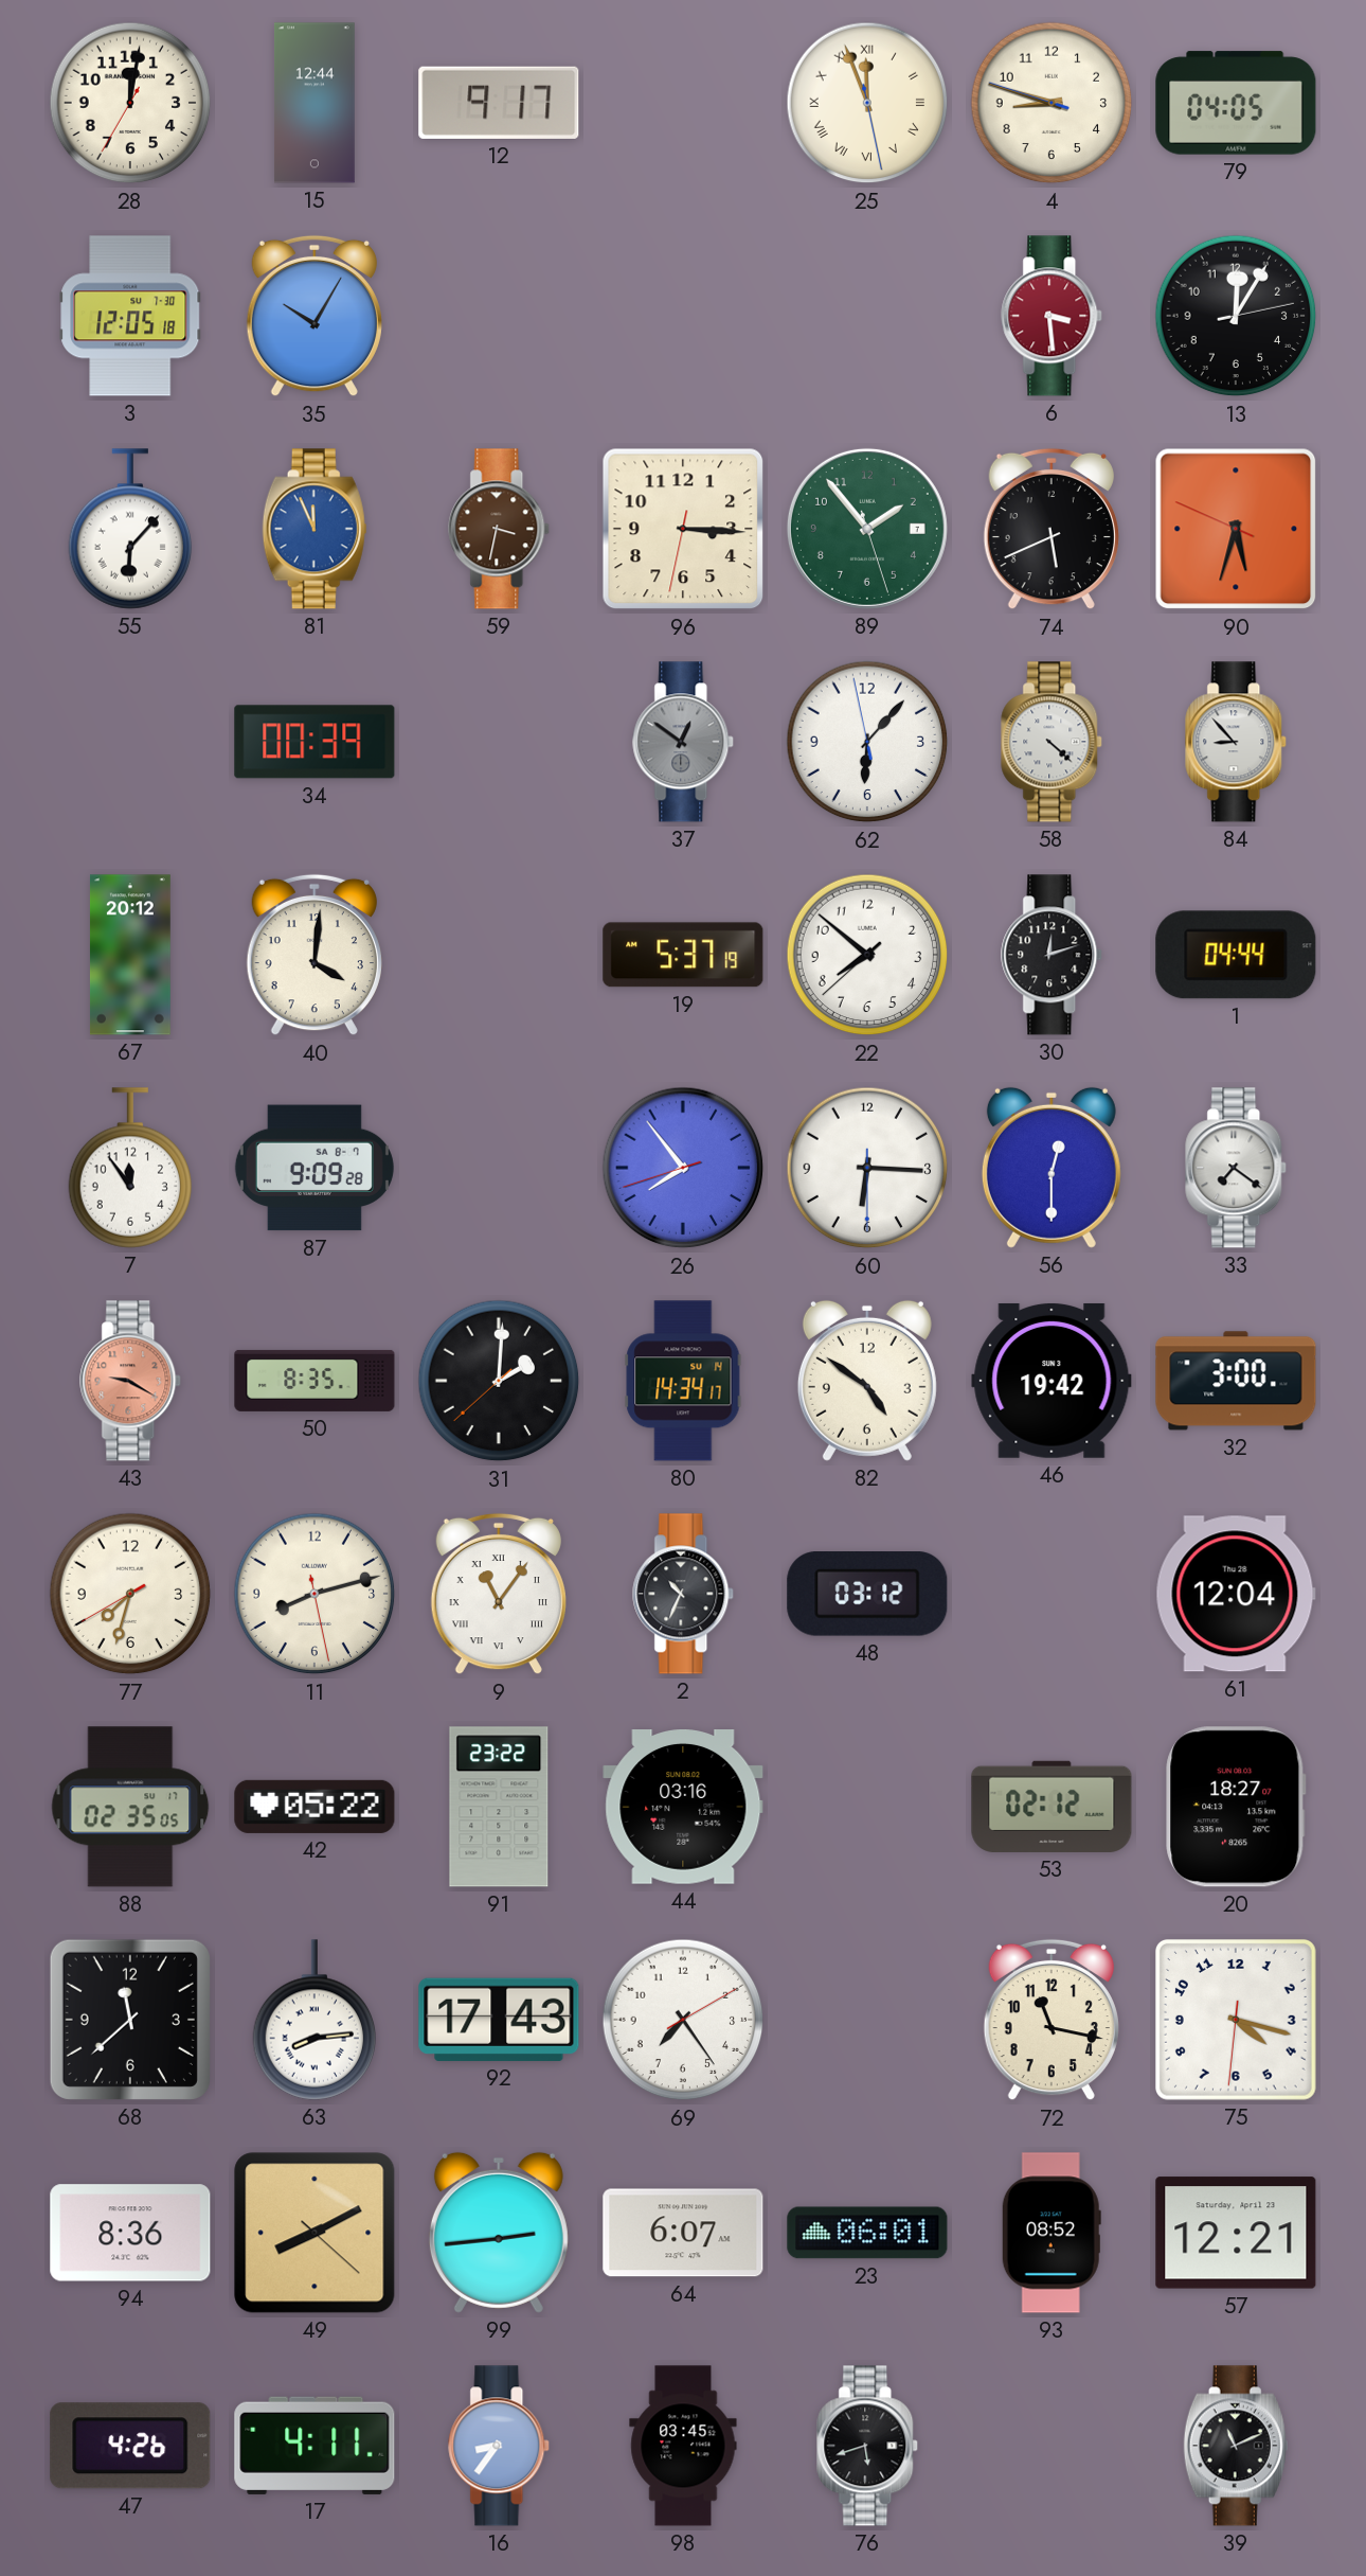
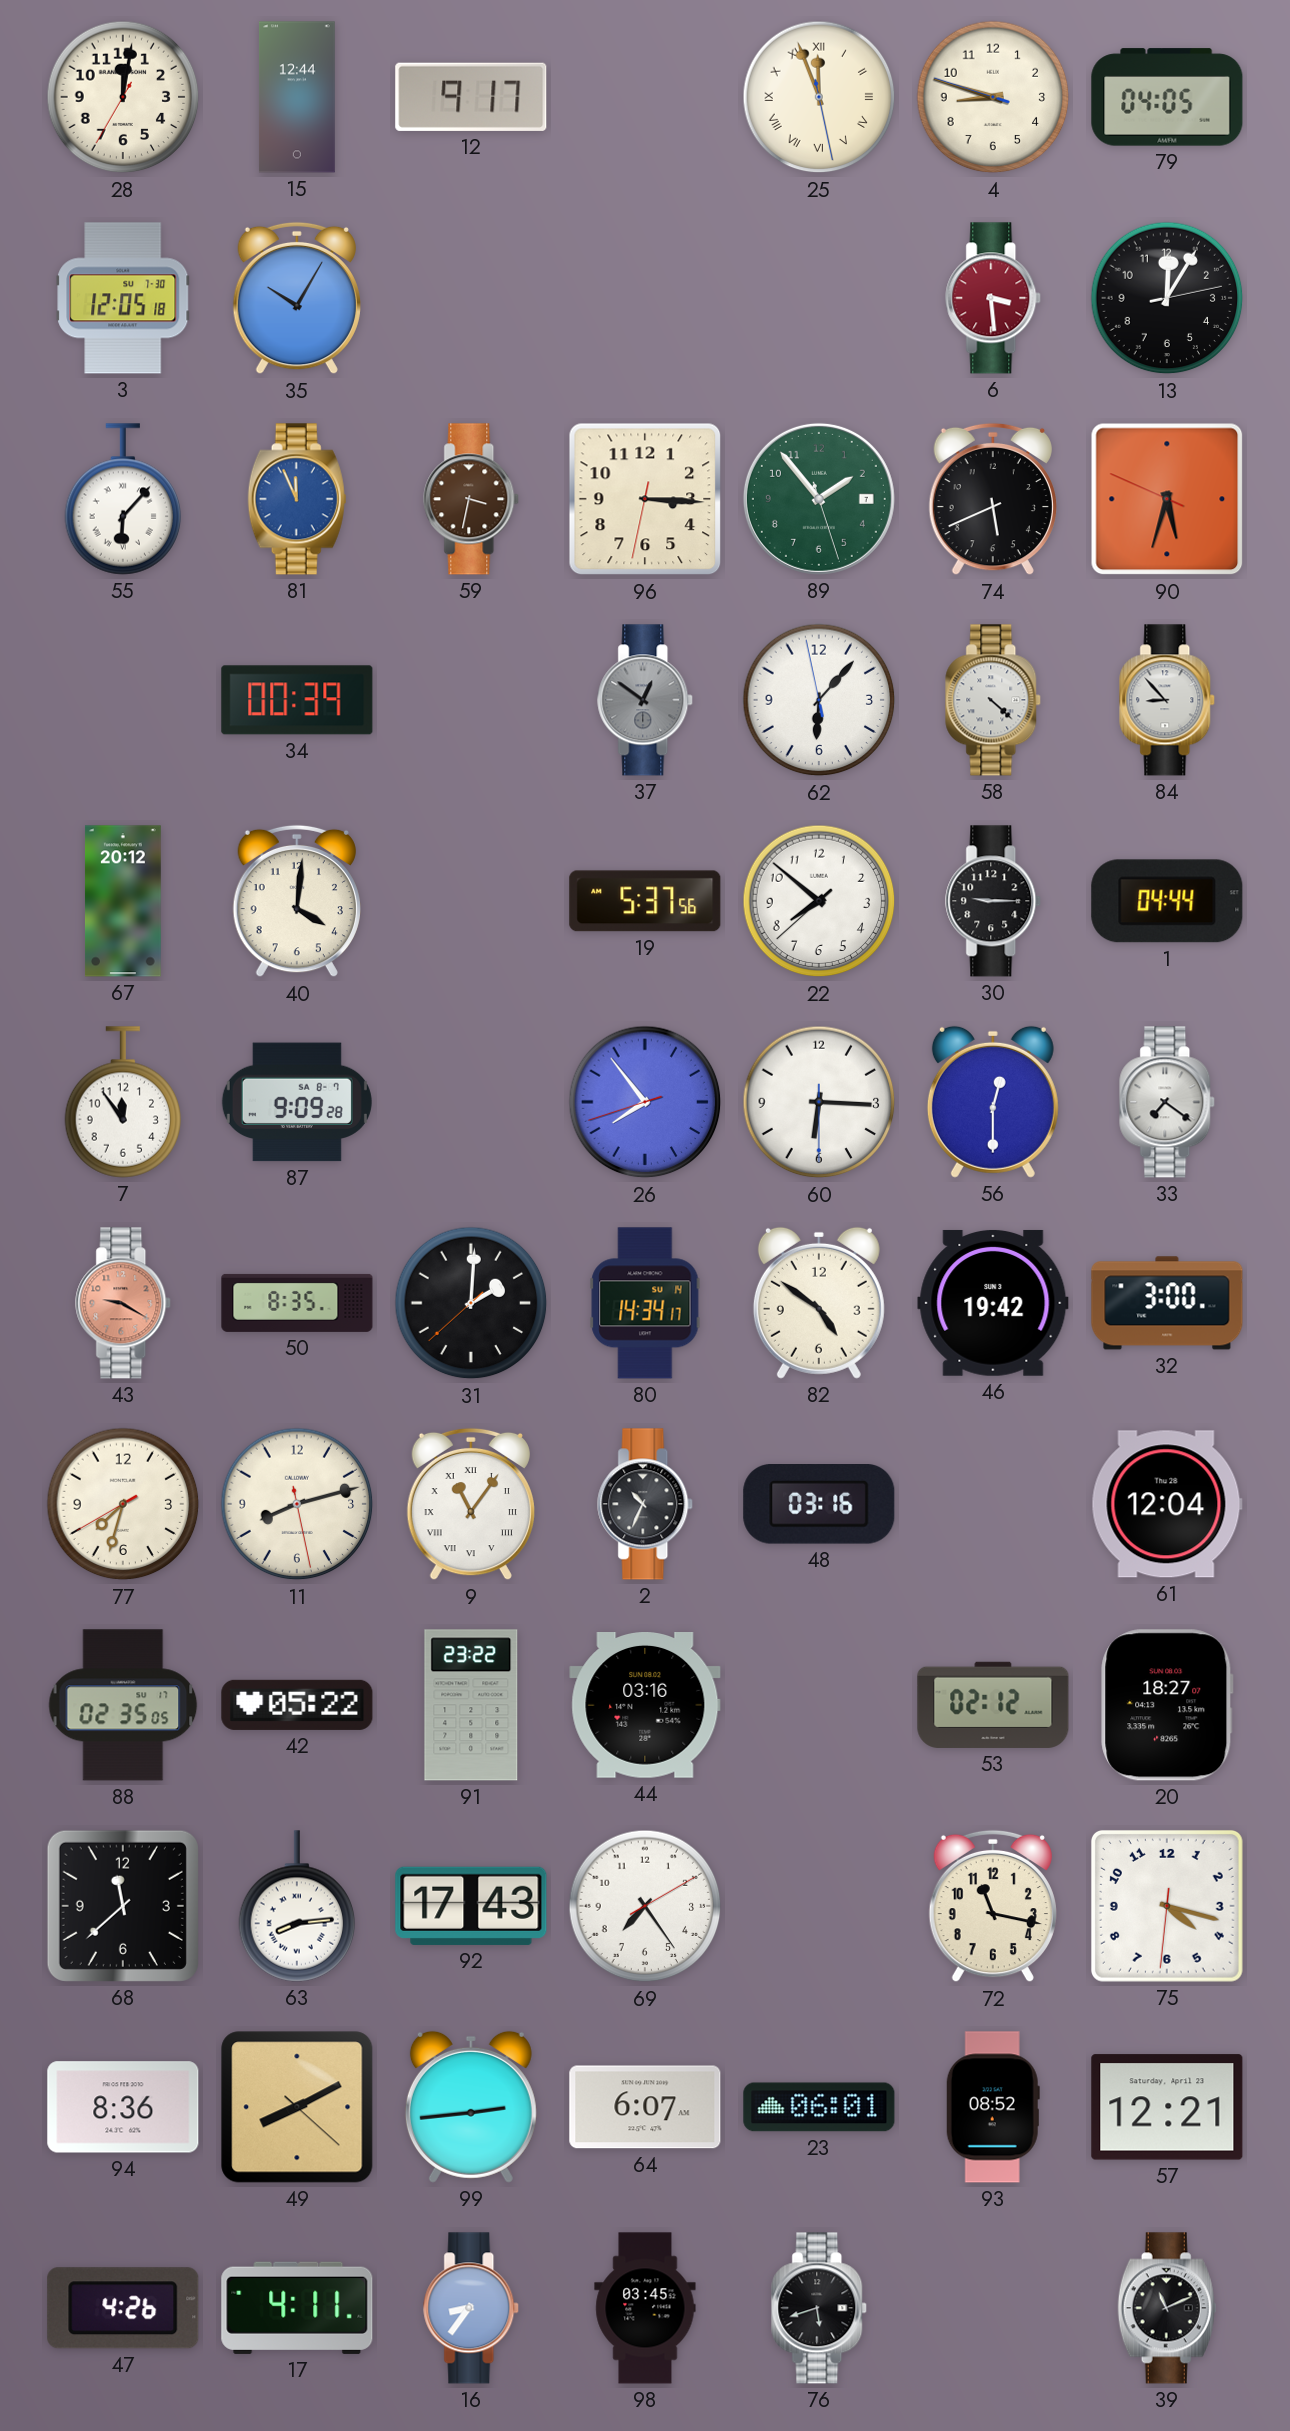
19: 5:37:19 -> 5:37:56 (645, 901)
30: 12:12 -> 9:15 (994, 901)
48: 03:12 -> 03:16 (819, 1505)
